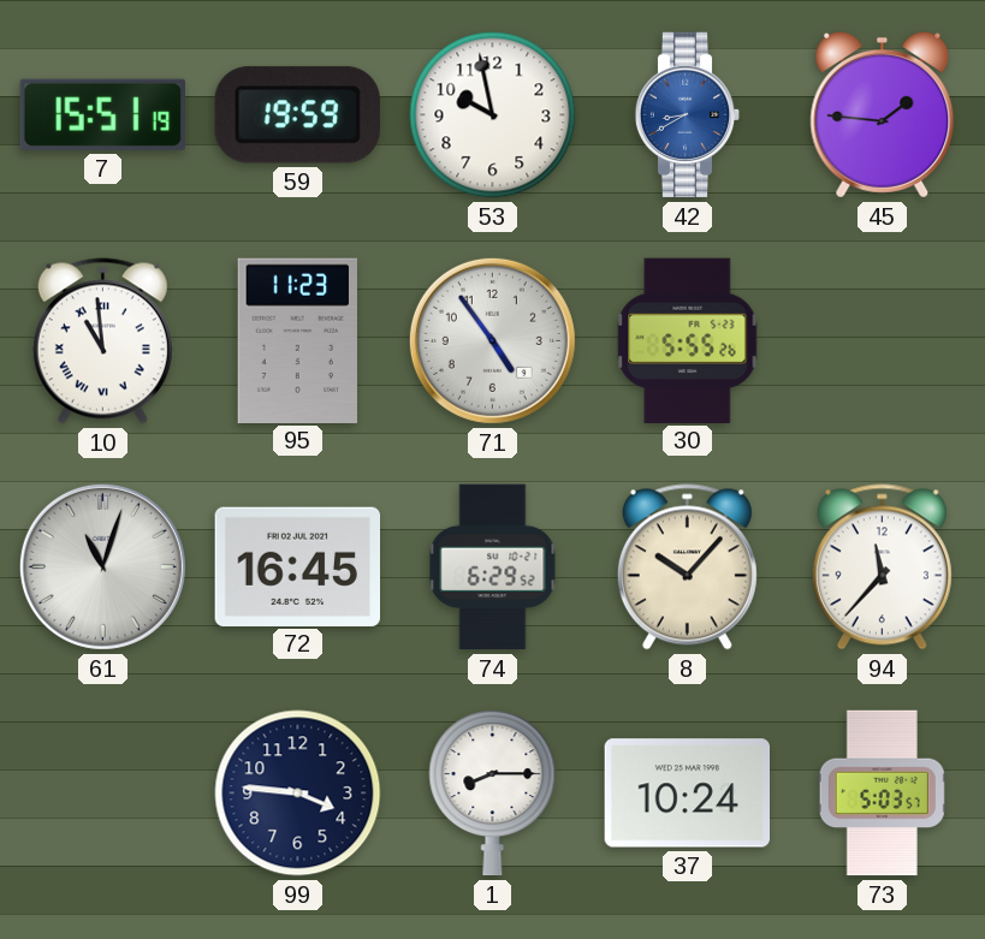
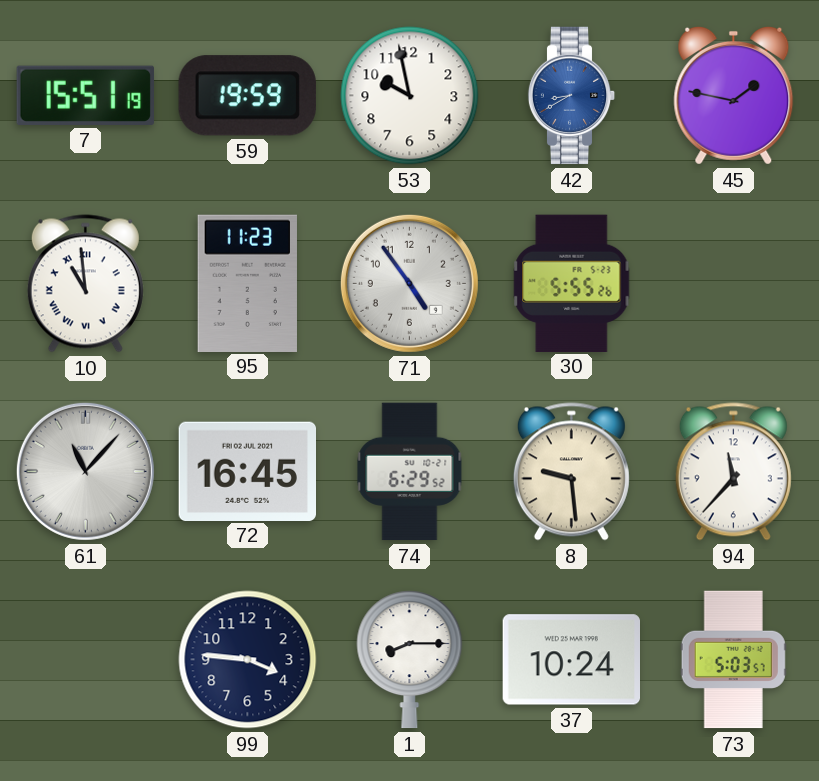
45: 1:46 -> 1:47 (734, 95)
61: 11:03 -> 11:07 (85, 471)
8: 10:07 -> 9:29 (571, 472)
